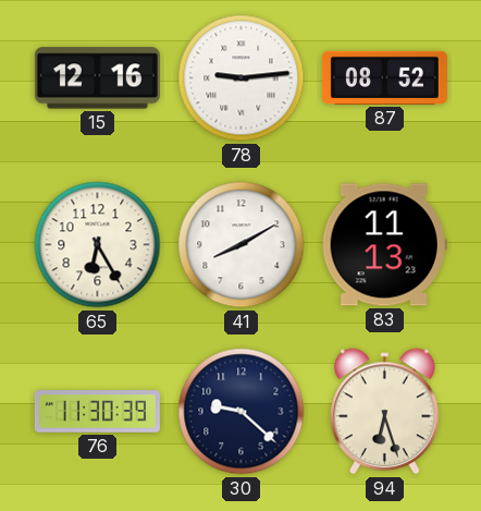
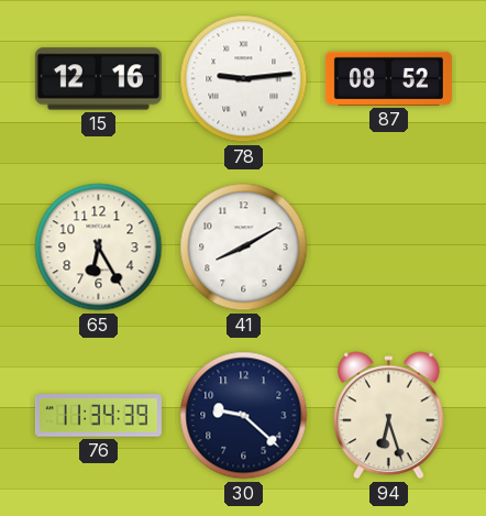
83: 11:13 -> none (384, 245)
76: 11:30 -> 11:34 (98, 416)
